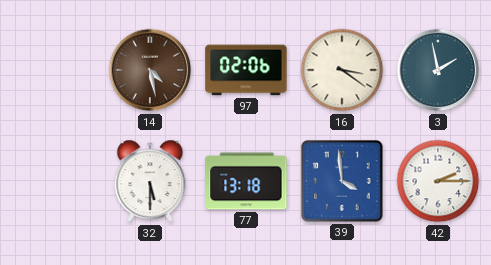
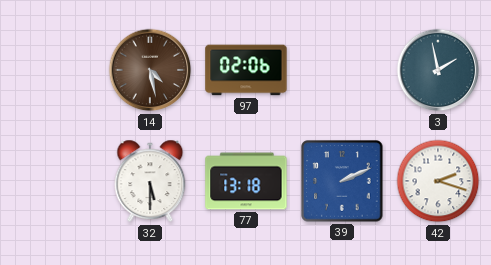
16: 3:21 -> none (342, 70)
39: 3:59 -> 2:11 (342, 181)
42: 2:15 -> 2:18 (438, 181)
